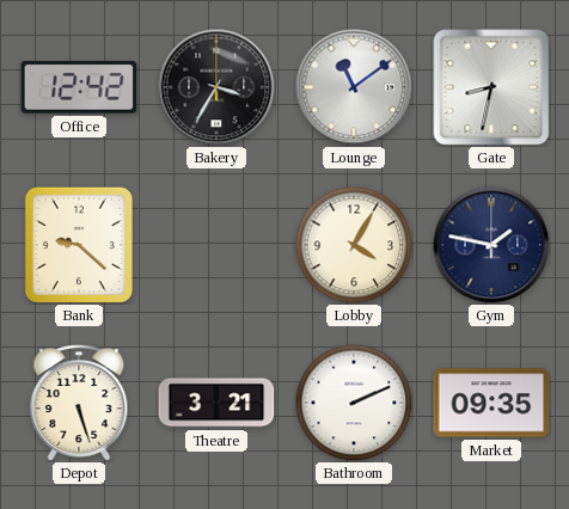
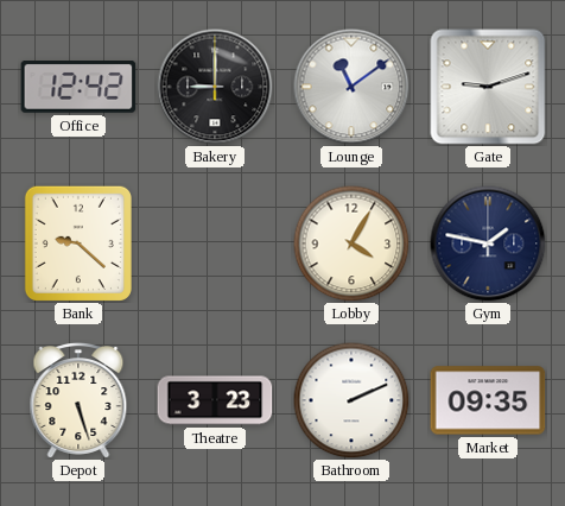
Bakery: 3:35 -> 9:00 (215, 87)
Gate: 8:32 -> 9:12 (488, 87)
Theatre: 3:21 -> 3:23 (215, 400)
